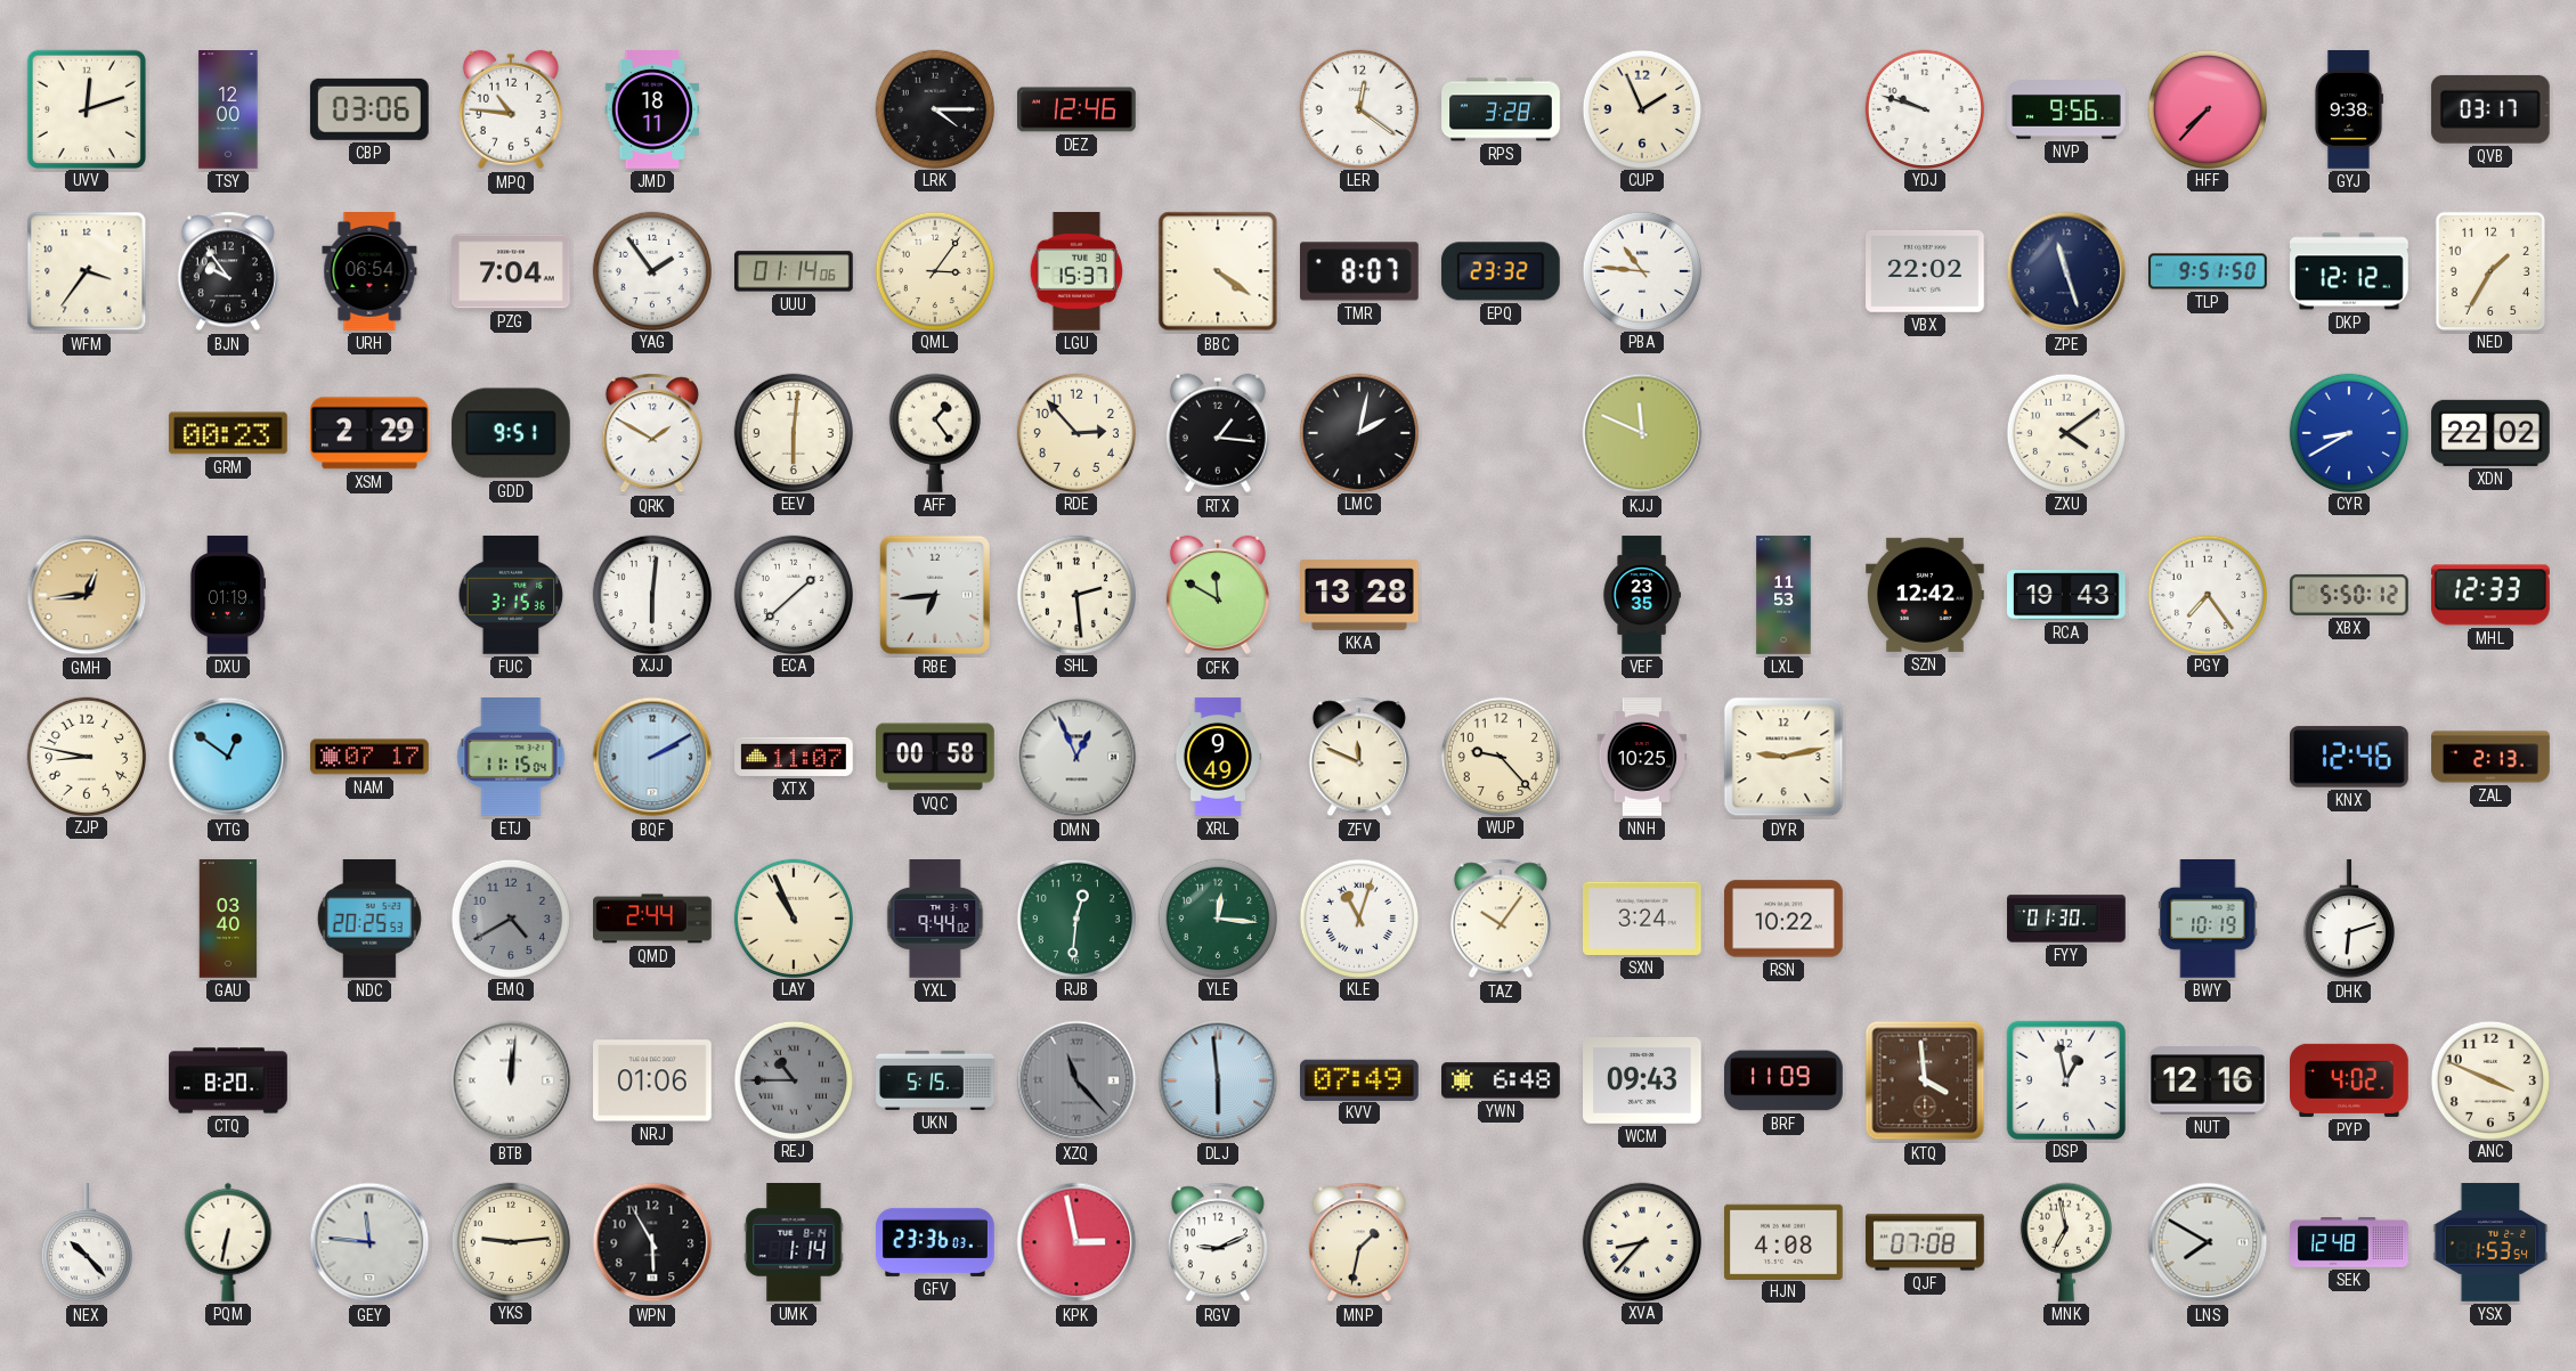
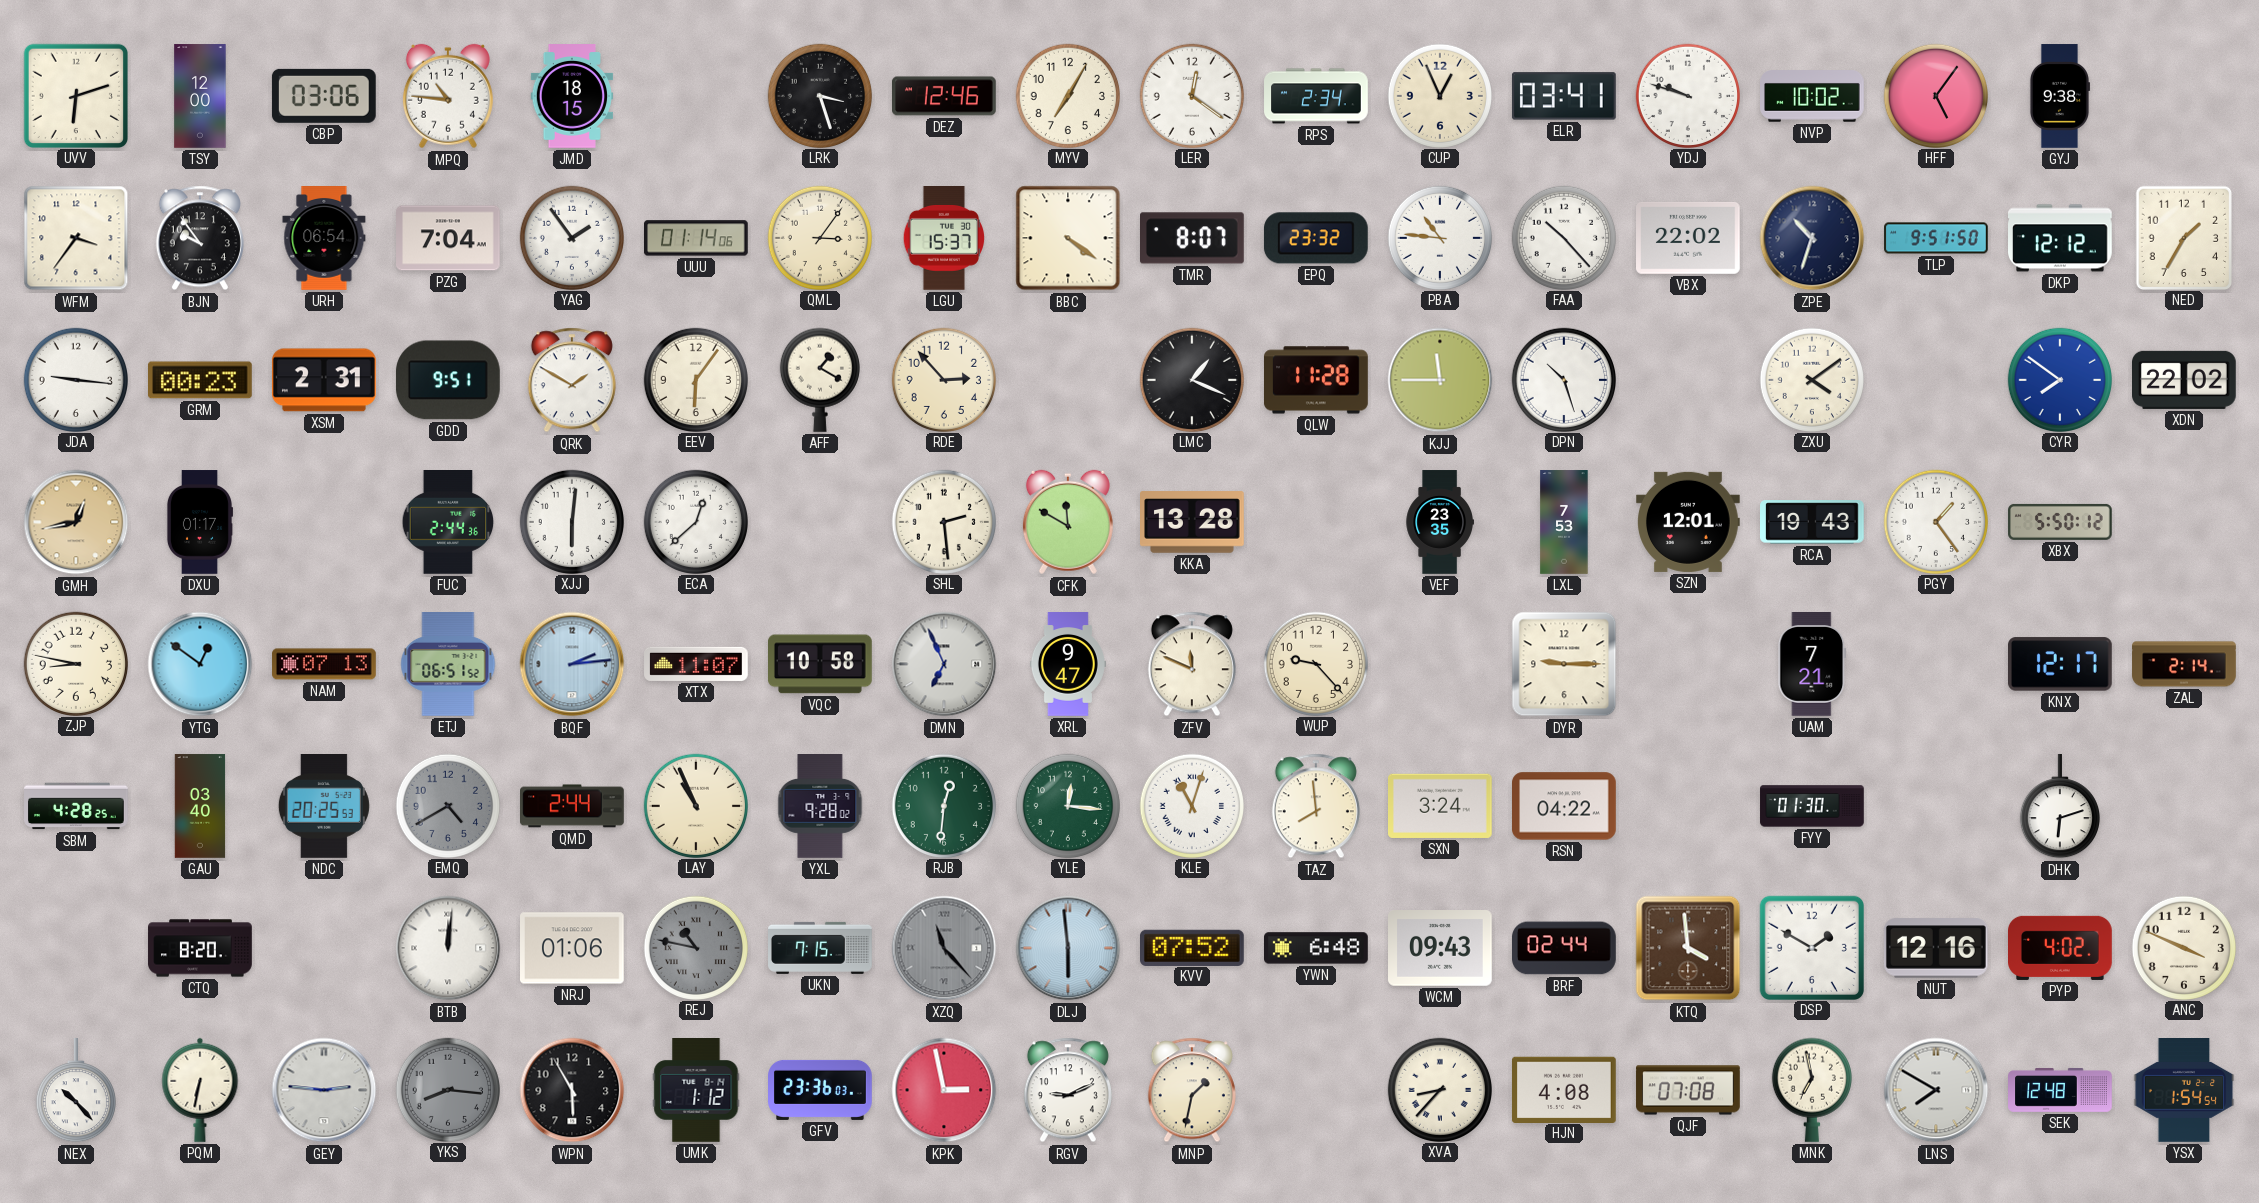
UVV: 12:12 -> 6:12 (75, 95)
JMD: 18:11 -> 18:15 (572, 96)
LRK: 4:15 -> 3:27 (819, 95)
MYV: none -> 7:05 (1067, 95)
RPS: 3:28 -> 2:34 (1316, 96)
CUP: 1:56 -> 12:56 (1439, 95)
ELR: none -> 03:41 (1564, 96)
NVP: 9:56 -> 10:02 (1812, 96)
HFF: 7:37 -> 5:06 (1935, 95)
QVB: 03:17 -> none (2490, 109)
FAA: none -> 10:23 (1563, 237)
ZPE: 11:27 -> 10:33 (1812, 238)
JDA: none -> 9:16 (75, 379)
XSM: 2:29 -> 2:31 (325, 380)
EEV: 6:01 -> 6:06 (695, 379)
AFF: 1:24 -> 1:20 (820, 380)
RTX: 1:16 -> none (1218, 433)
LMC: 2:02 -> 1:19 (1191, 379)
QLW: none -> 11:28 (1316, 380)
KJJ: 11:49 -> 11:45 (1440, 380)
DPN: none -> 10:27 (1563, 379)
CYR: 8:40 -> 7:51 (2059, 379)
GMH: 12:44 -> 12:43 (76, 522)
DXU: 01:19 -> 01:17 (199, 522)
FUC: 3:15 -> 2:44 (448, 523)
ECA: 1:38 -> 12:38 (695, 521)
RBE: 6:44 -> none (935, 595)
LXL: 11:53 -> 7:53 (1564, 522)
SZN: 12:42 -> 12:01 (1689, 522)
PGY: 7:24 -> 1:24 (1935, 521)
MHL: 12:33 -> none (2490, 595)
NAM: 07:17 -> 07:13 (324, 664)
ETJ: 11:15 -> 06:51 (448, 664)
BQF: 2:10 -> 2:14 (572, 664)
VQC: 00:58 -> 10:58 (821, 664)
DMN: 12:56 -> 6:56 (944, 664)
XRL: 9:49 -> 9:47 (1068, 664)
NNH: 10:25 -> none (1642, 757)
DYR: 9:13 -> 9:15 (1564, 664)
UAM: none -> 7:21 (1812, 665)
KNX: 12:46 -> 12:17 (2061, 664)
ZAL: 2:13 -> 2:14 (2184, 664)
SBM: none -> 4:28 (76, 806)
YXL: 9:44 -> 9:28 (820, 806)
TAZ: 10:06 -> 7:59 (1316, 806)
RSN: 10:22 -> 04:22 (1565, 806)
BWY: 10:19 -> none (2208, 920)
REJ: 10:45 -> 10:47 (695, 947)
UKN: 5:15 -> 7:15 (820, 948)
KVV: 07:49 -> 07:52 (1193, 947)
BRF: 11:09 -> 02:44 (1565, 948)
DSP: 12:58 -> 1:50 (1811, 947)
GEY: 11:46 -> 2:46 (324, 1090)
YKS: 9:14 -> 8:16 (447, 1089)
YKS dial: cream -> grey (447, 1089)
UMK: 1:14 -> 1:12 (696, 1091)
YSX: 1:53 -> 1:54 (2184, 1090)
